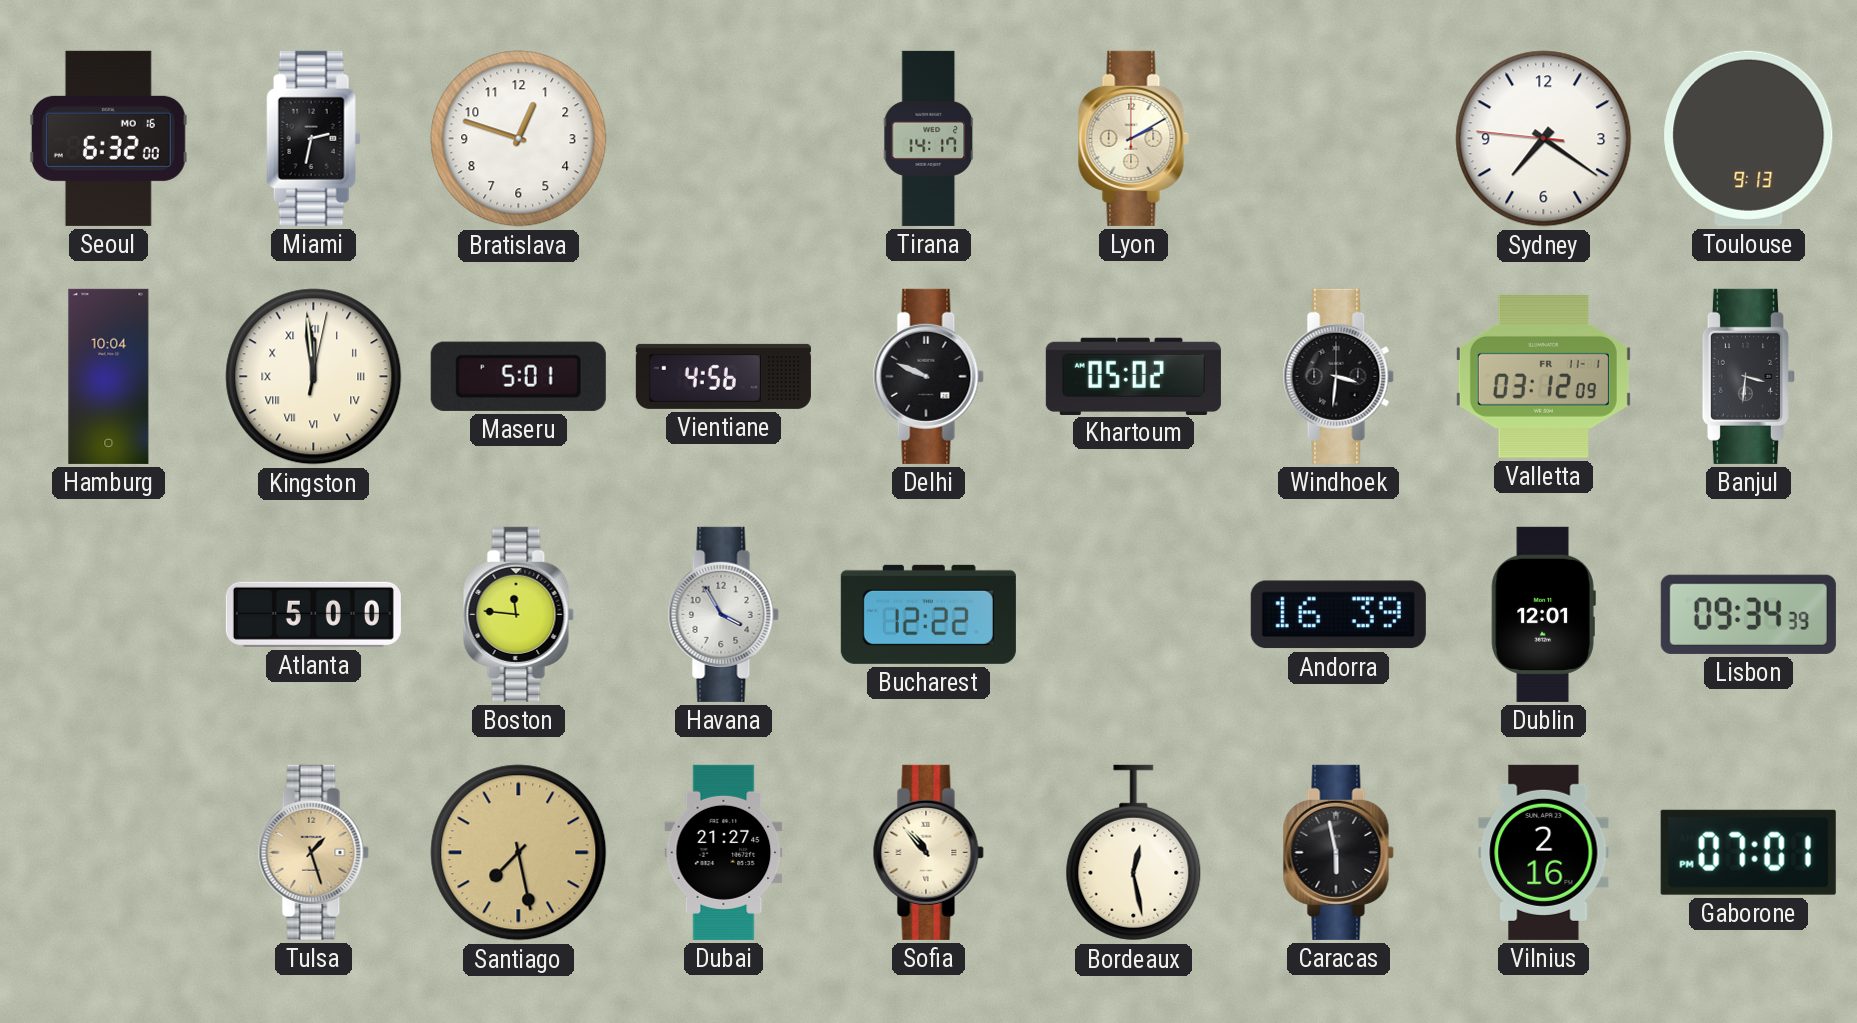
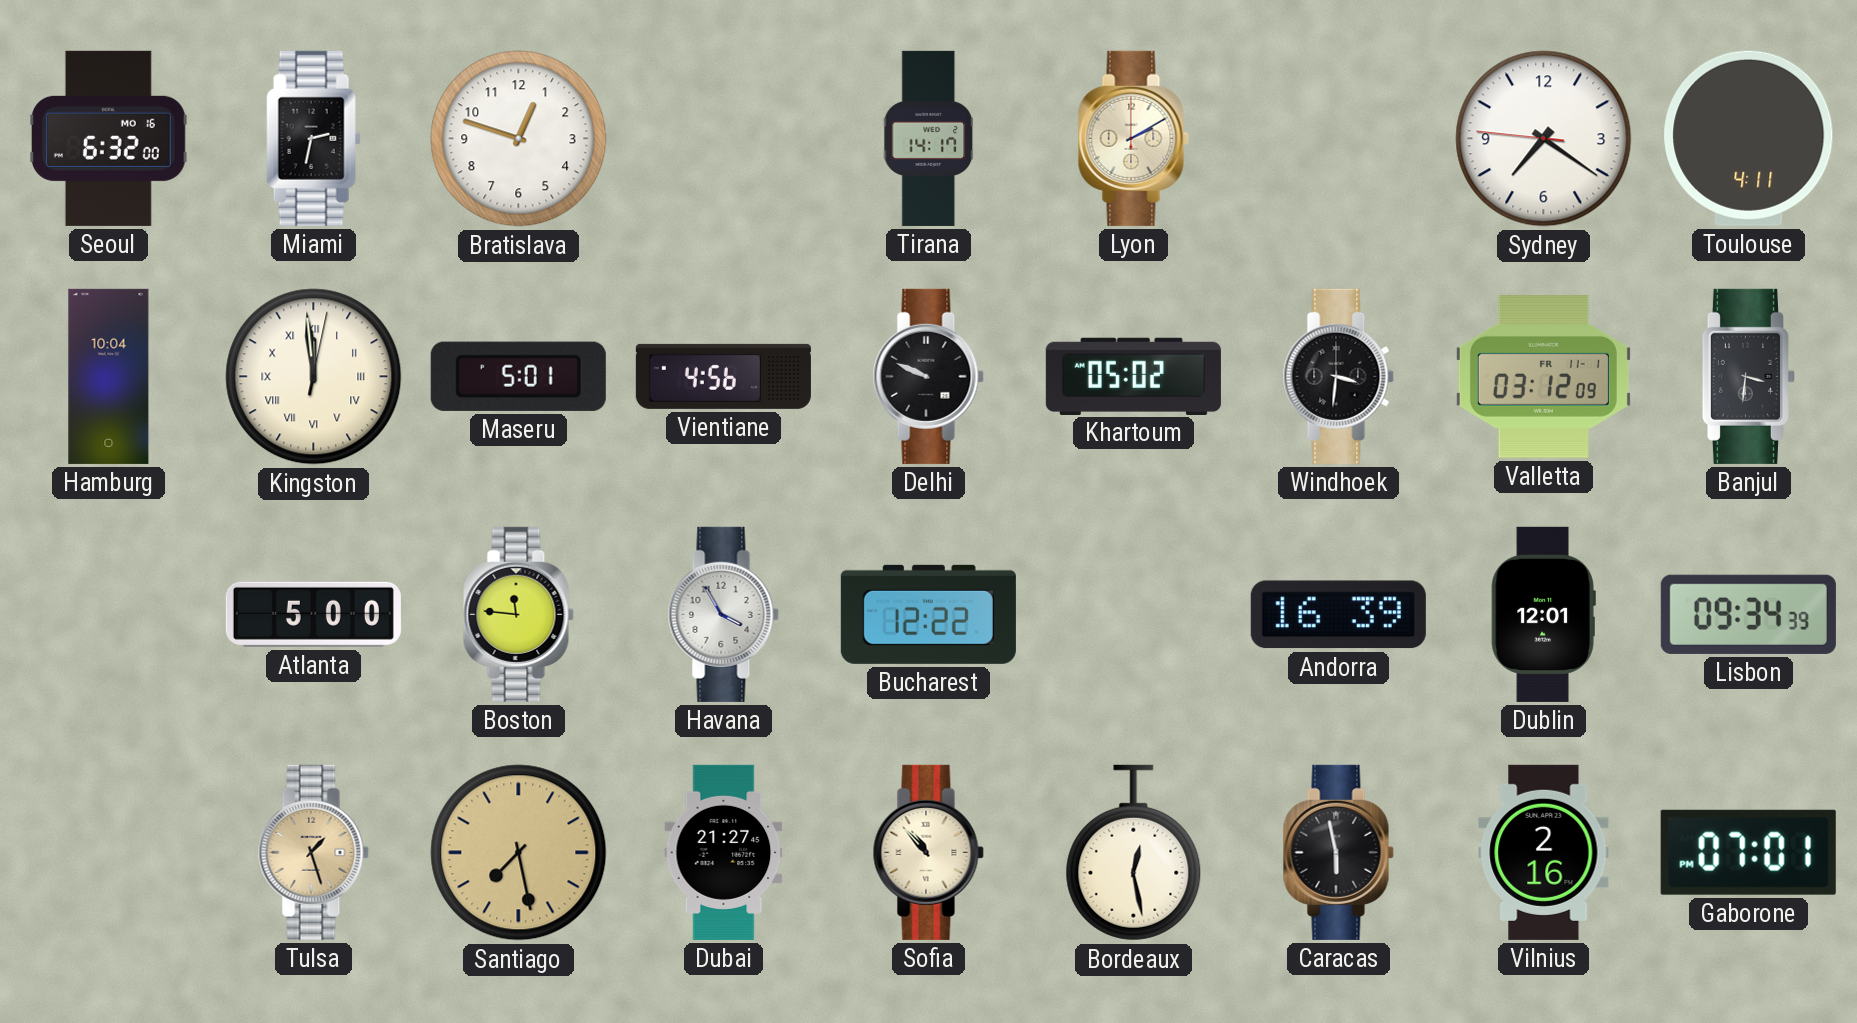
Toulouse: 9:13 -> 4:11 (1749, 138)
